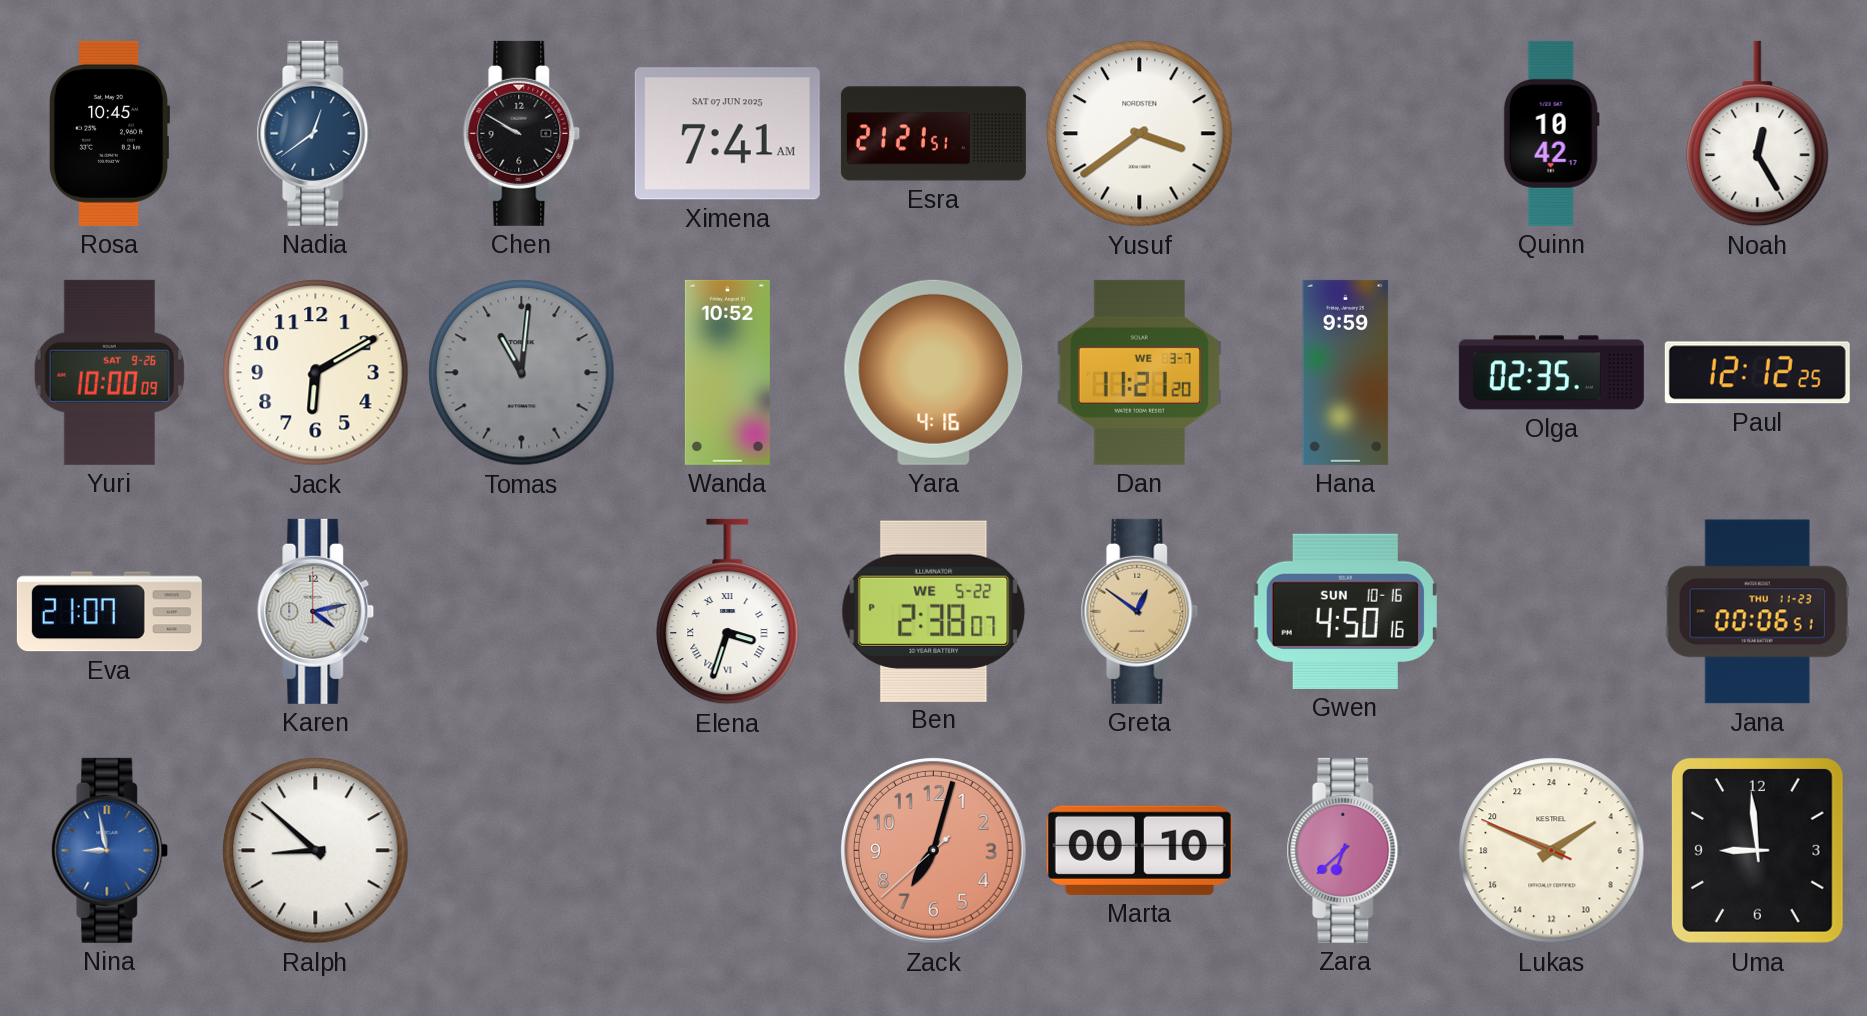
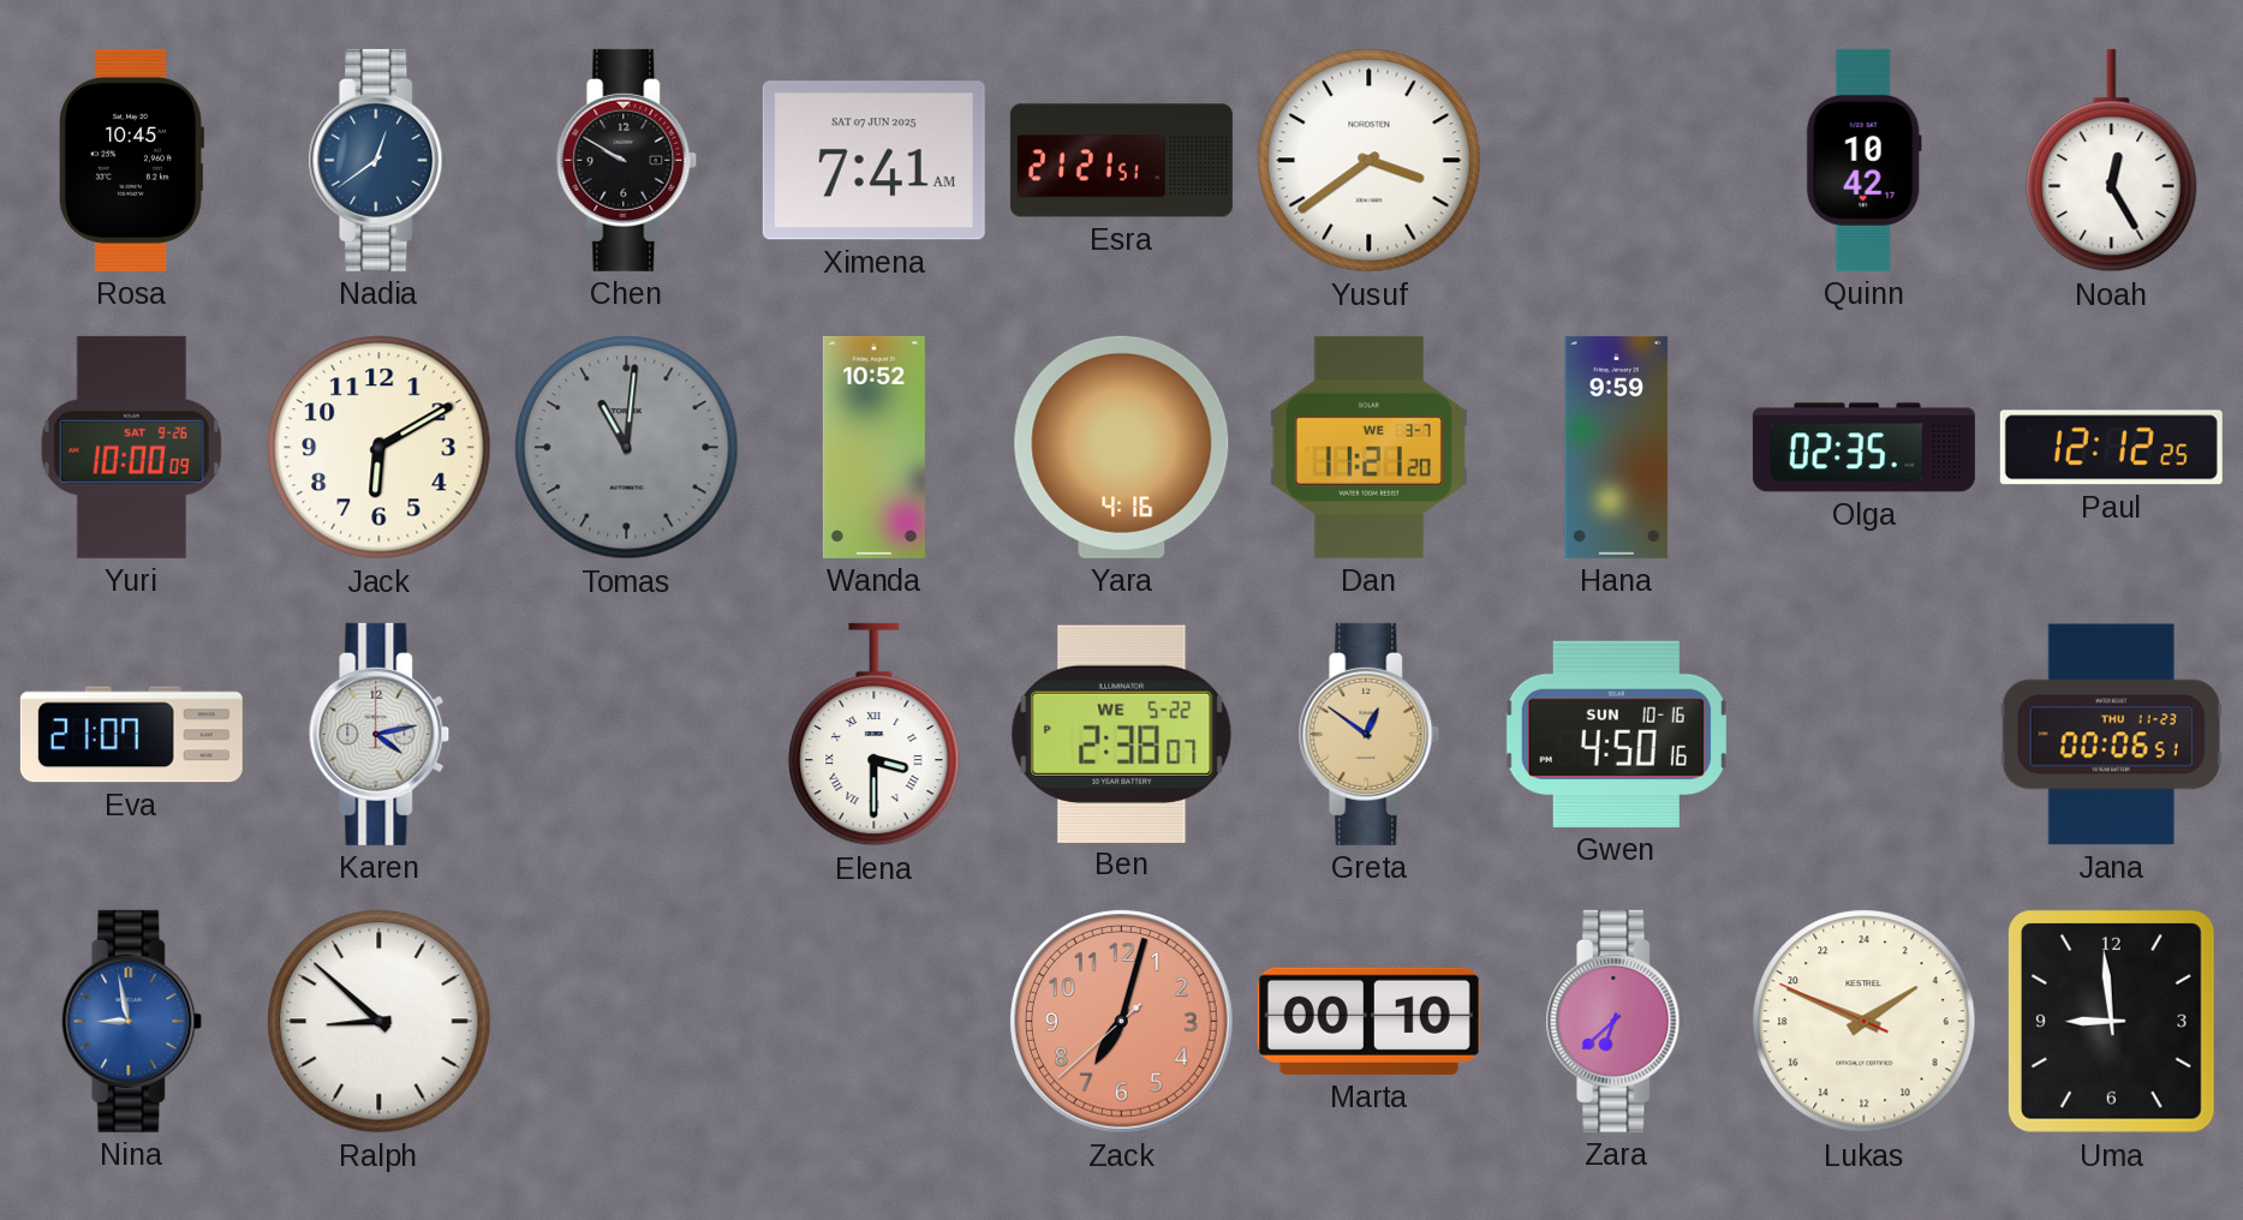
Elena: 3:33 -> 3:30 (875, 735)
